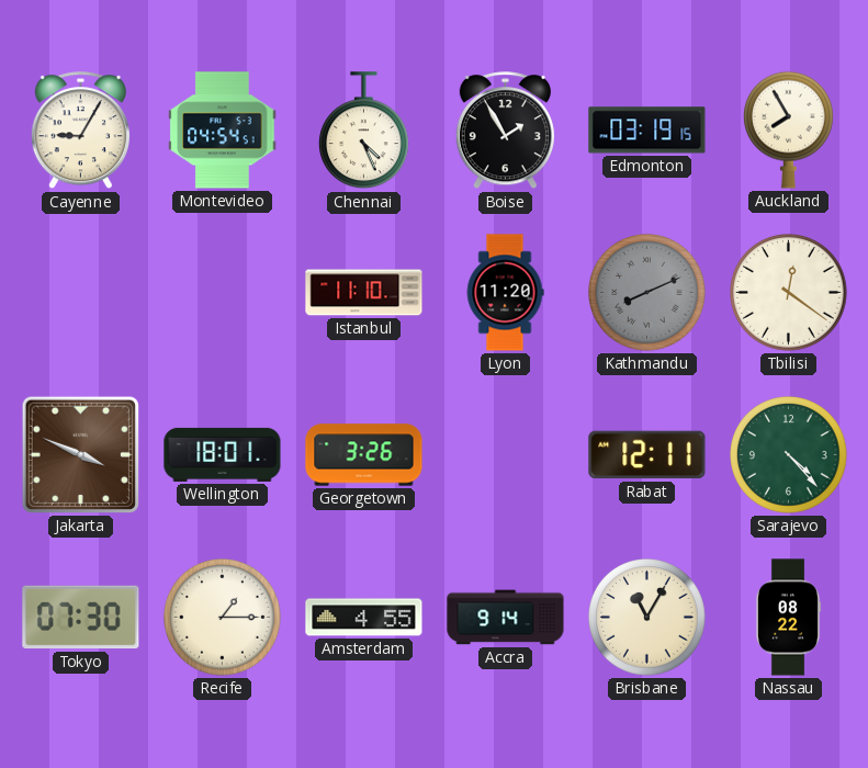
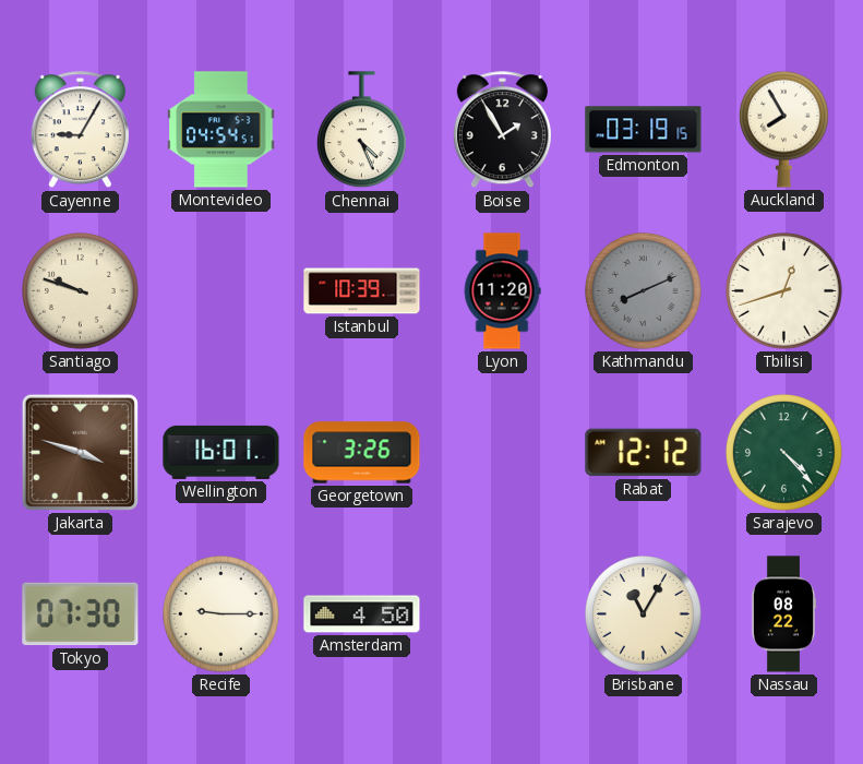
Santiago: none -> 9:48 (81, 291)
Istanbul: 11:10 -> 10:39 (362, 291)
Tbilisi: 12:21 -> 12:42 (784, 291)
Jakarta: 3:49 -> 3:48 (80, 452)
Wellington: 18:01 -> 16:01 (221, 452)
Rabat: 12:11 -> 12:12 (644, 453)
Recife: 1:15 -> 9:15 (221, 614)
Amsterdam: 4:55 -> 4:50 (362, 614)
Accra: 9:14 -> none (506, 618)
